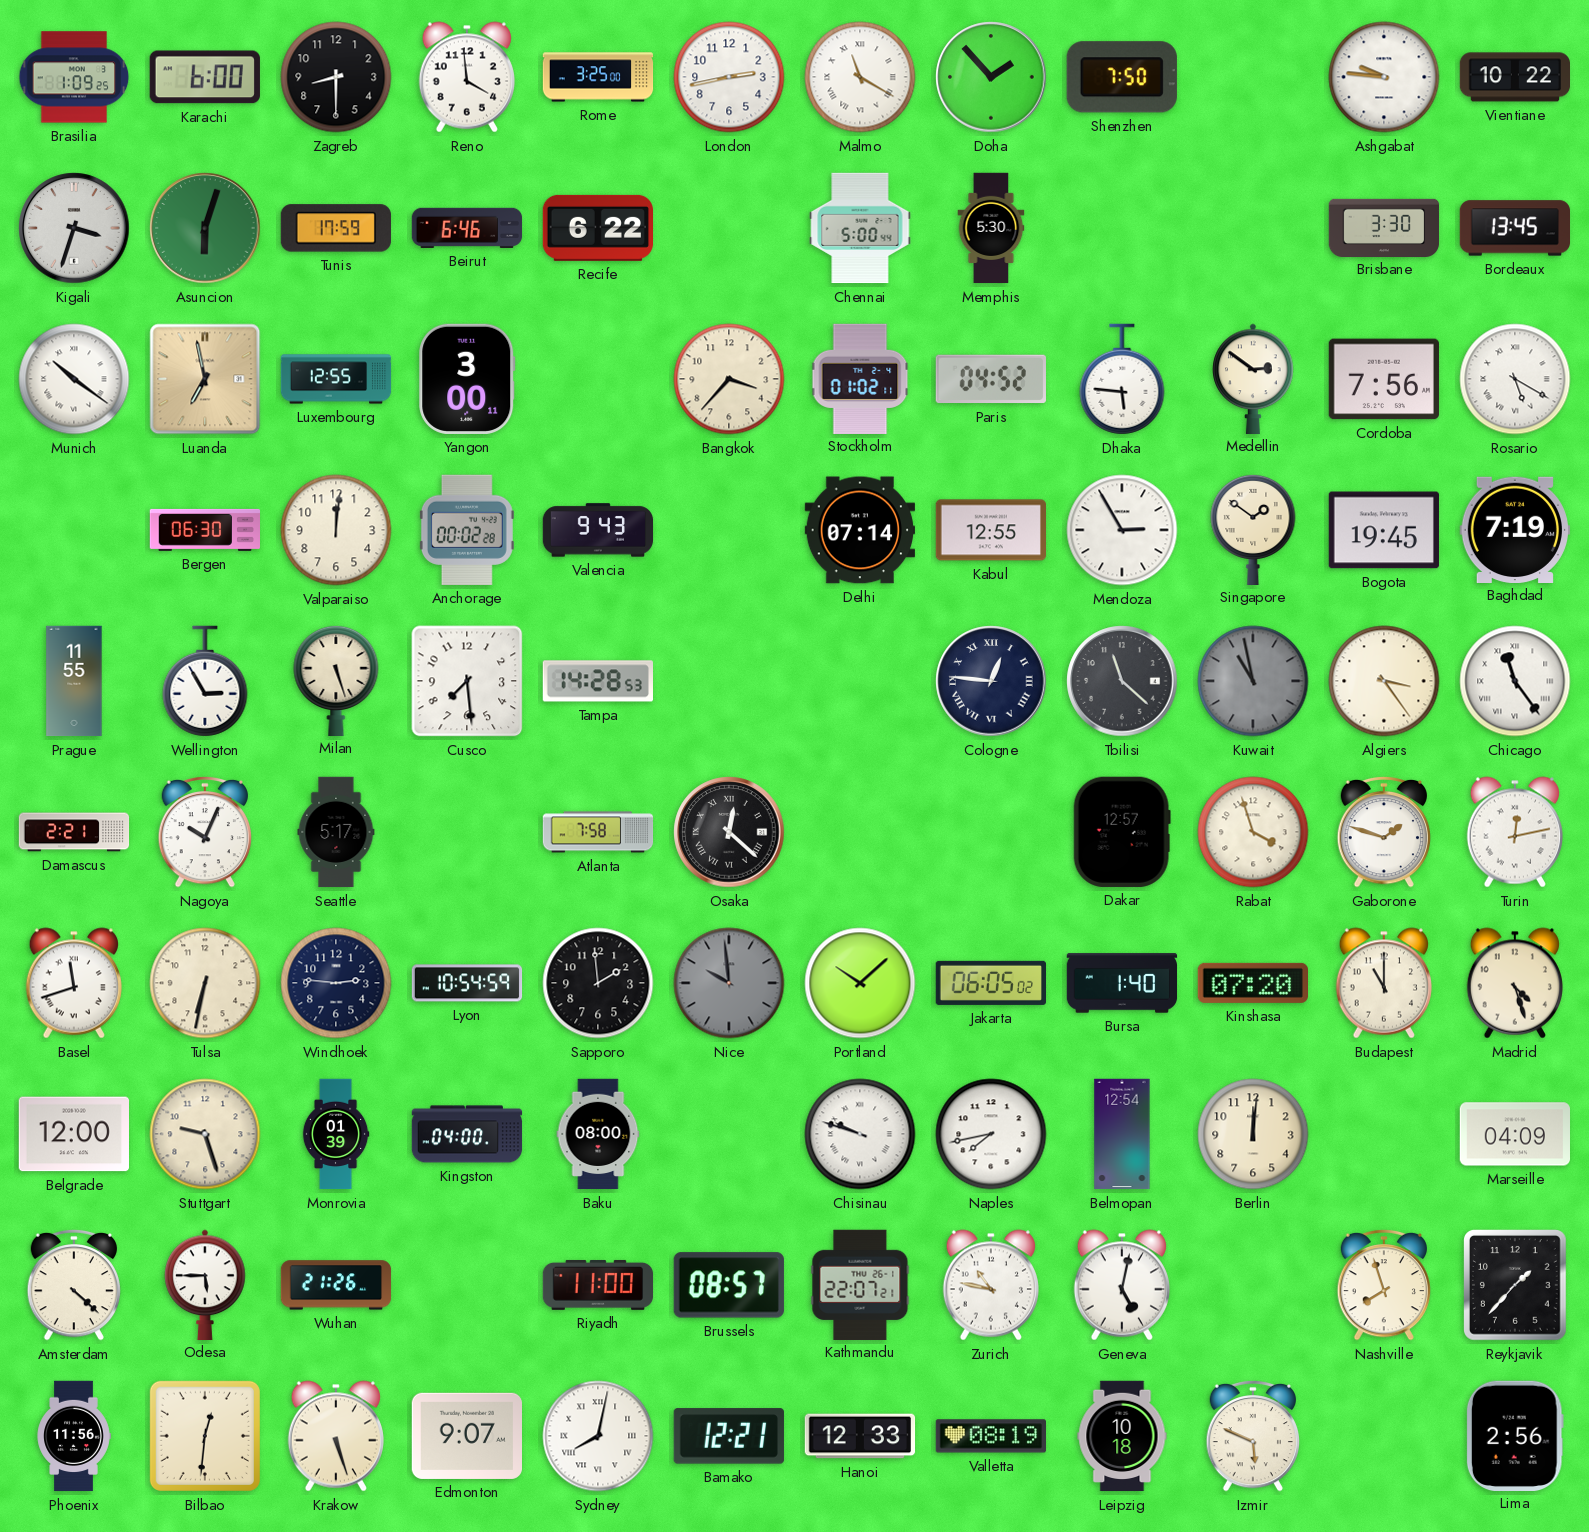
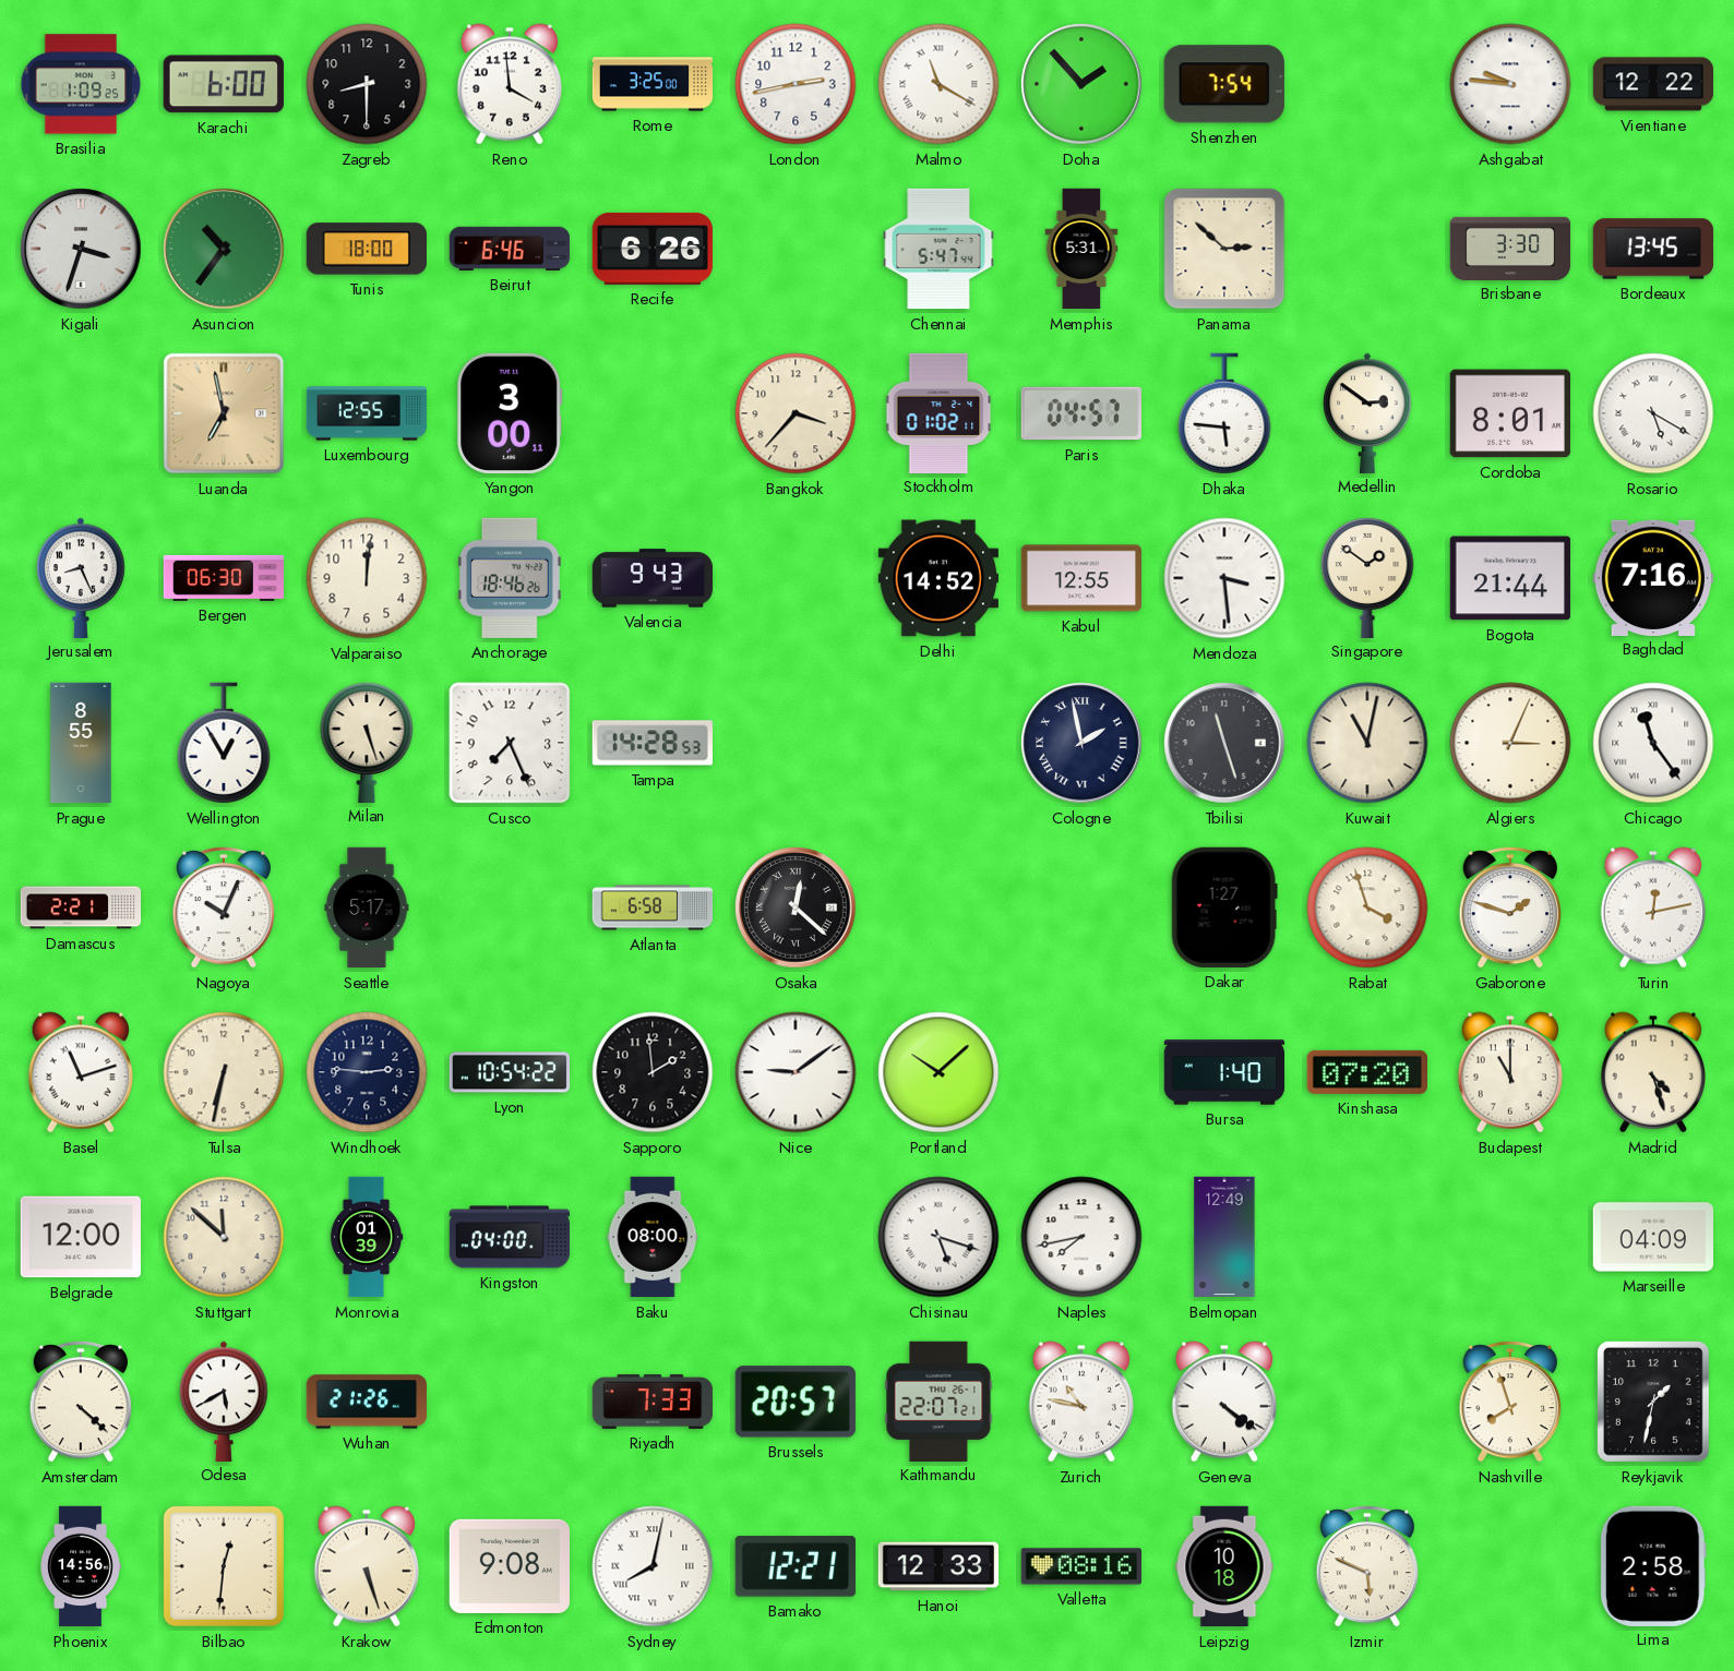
Shenzhen: 7:50 -> 7:54 (1224, 84)
Vientiane: 10:22 -> 12:22 (1653, 84)
Asuncion: 6:03 -> 10:36 (224, 249)
Tunis: 17:59 -> 18:00 (366, 249)
Recife: 6:22 -> 6:26 (651, 249)
Chennai: 5:00 -> 5:47 (938, 249)
Memphis: 5:30 -> 5:31 (1081, 249)
Panama: none -> 2:52 (1224, 249)
Munich: 10:21 -> none (74, 379)
Paris: 04:52 -> 04:57 (1081, 413)
Cordoba: 7:56 -> 8:01 (1509, 413)
Jerusalem: none -> 8:26 (81, 577)
Anchorage: 00:02 -> 18:46 (510, 578)
Delhi: 07:14 -> 14:52 (938, 578)
Mendoza: 2:55 -> 3:29 (1224, 578)
Bogota: 19:45 -> 21:44 (1509, 578)
Baghdad: 7:19 -> 7:16 (1652, 577)
Prague: 11:55 -> 8:55 (81, 743)
Wellington: 2:55 -> 12:55 (224, 743)
Cusco: 7:29 -> 7:26 (510, 743)
Cologne: 12:46 -> 1:58 (1081, 743)
Tbilisi: 11:22 -> 11:27 (1224, 743)
Kuwait: 10:58 -> 11:02 (1367, 743)
Kuwait dial: grey -> cream (1367, 743)
Algiers: 3:24 -> 3:04 (1510, 743)
Atlanta: 7:58 -> 6:58 (653, 907)
Dakar: 12:57 -> 1:27 (1224, 907)
Basel: 11:42 -> 11:12 (81, 1072)
Lyon: 10:54:59 -> 10:54:22 (510, 1072)
Nice: 9:59 -> 9:09 (796, 1072)
Nice dial: grey -> white (796, 1072)
Jakarta: 06:05 -> none (990, 983)
Stuttgart: 9:27 -> 11:52 (224, 1237)
Chisinau: 9:48 -> 5:18 (938, 1237)
Belmopan: 12:54 -> 12:49 (1224, 1237)
Berlin: 12:01 -> none (1253, 1134)
Odesa: 5:45 -> 5:40 (224, 1400)
Riyadh: 11:00 -> 7:33 (653, 1402)
Brussels: 08:57 -> 20:57 (796, 1402)
Geneva: 5:02 -> 4:21 (1224, 1402)
Reykjavik: 1:37 -> 1:32 (1654, 1403)
Phoenix: 11:56 -> 14:56 (81, 1566)
Edmonton: 9:07 -> 9:08 (509, 1566)
Valletta: 08:19 -> 08:16 (1080, 1566)
Lima: 2:56 -> 2:58 (1653, 1565)
